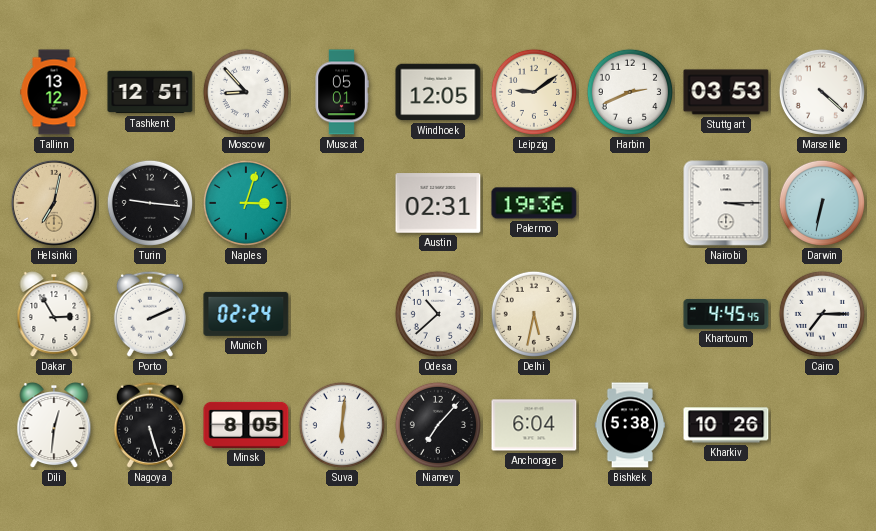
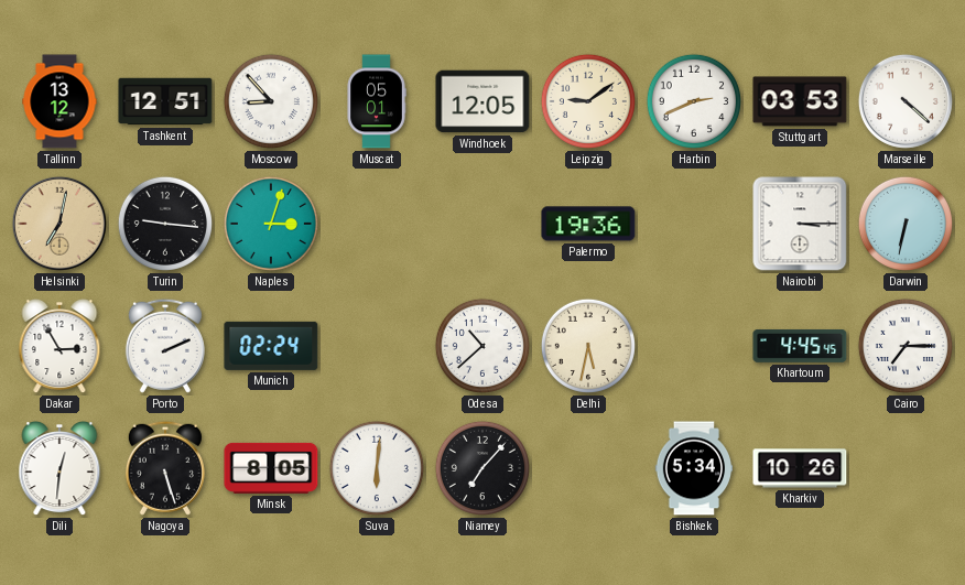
Austin: 02:31 -> none (438, 203)
Anchorage: 6:04 -> none (534, 425)
Bishkek: 5:38 -> 5:34 (694, 468)
